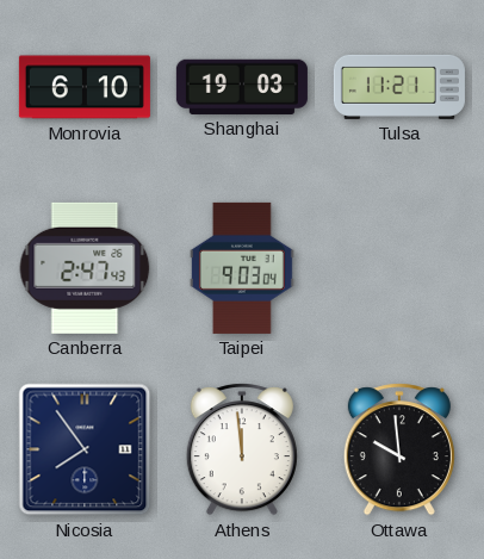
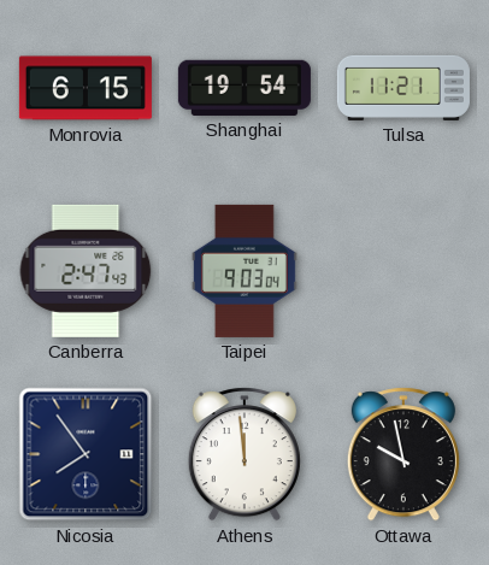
Monrovia: 6:10 -> 6:15 (86, 88)
Shanghai: 19:03 -> 19:54 (244, 88)
Ottawa: 9:59 -> 9:58 (403, 454)
